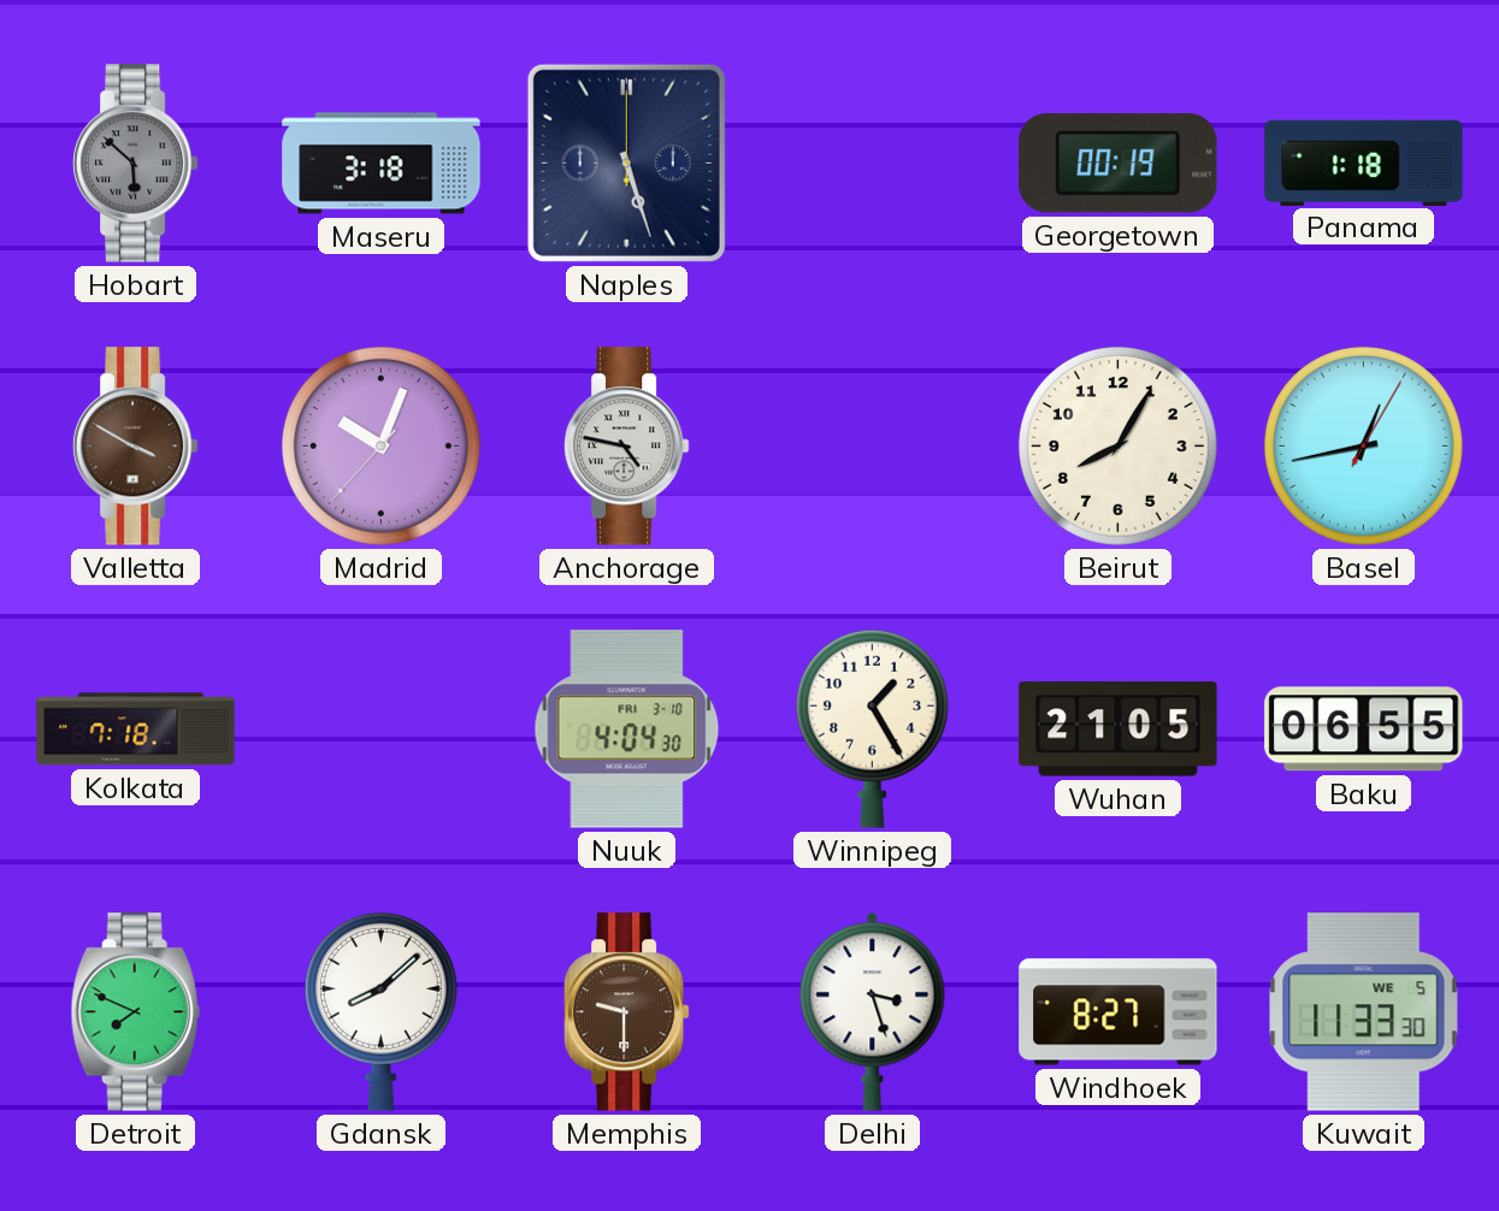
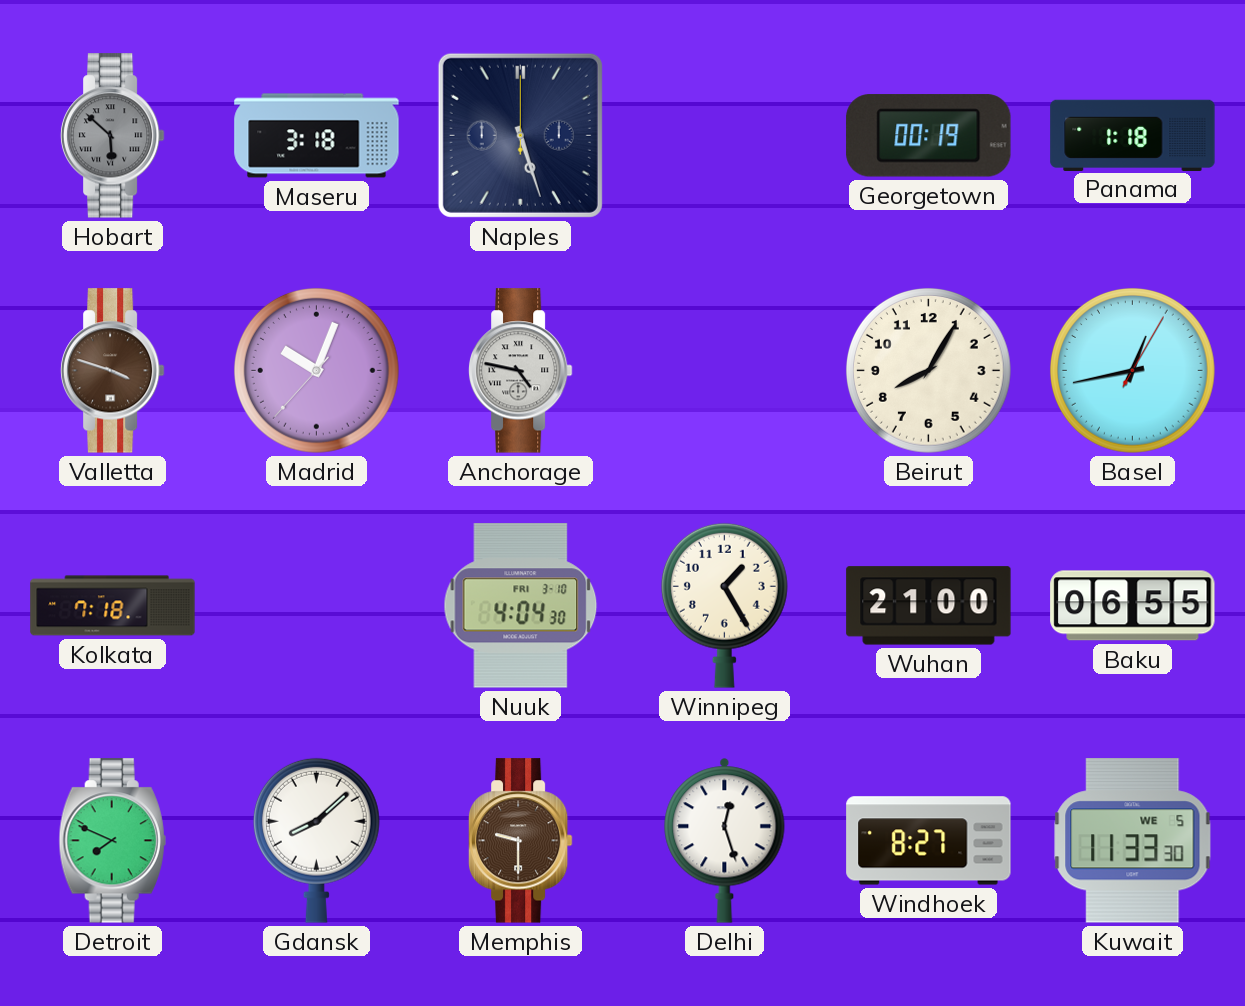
Valletta: 3:50 -> 3:48 (112, 371)
Wuhan: 21:05 -> 21:00 (929, 606)
Delhi: 3:27 -> 12:27 (725, 840)
